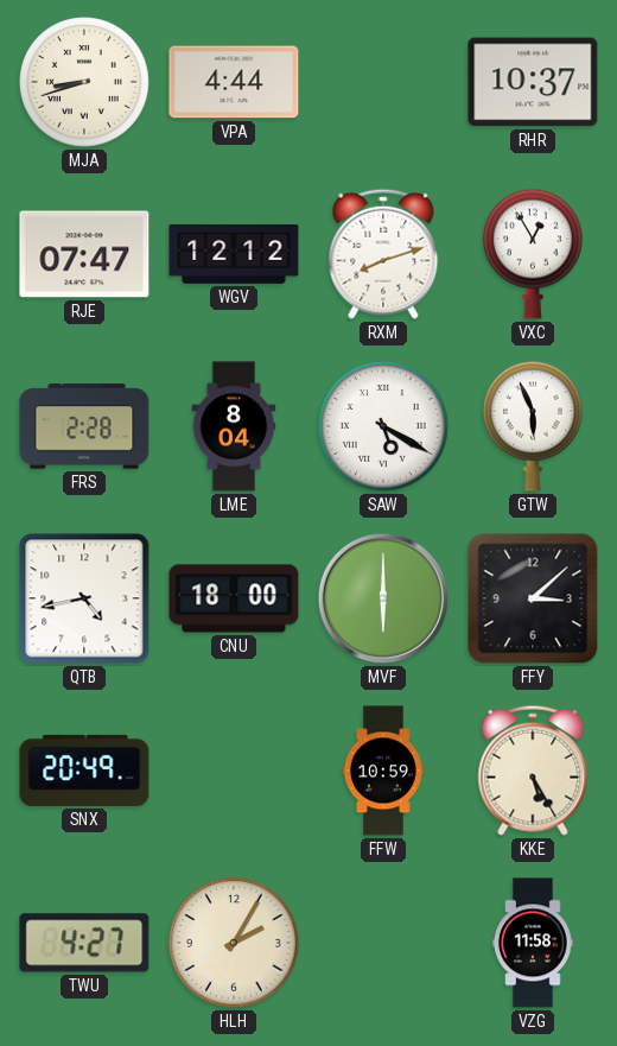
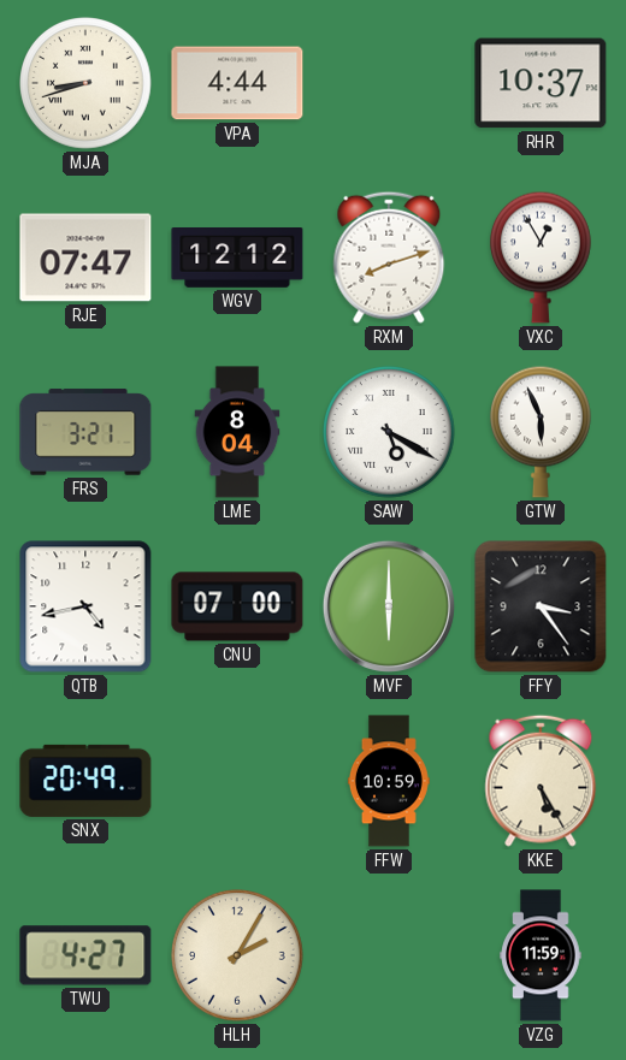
FRS: 2:28 -> 3:21 (85, 432)
CNU: 18:00 -> 07:00 (237, 606)
FFY: 3:08 -> 3:24 (541, 606)
VZG: 11:58 -> 11:59 (541, 955)
